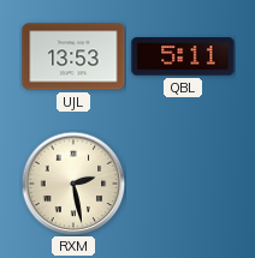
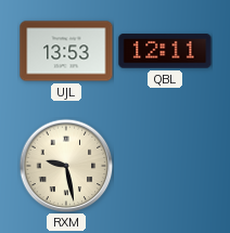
QBL: 5:11 -> 12:11 (165, 51)
RXM: 2:28 -> 9:28 (66, 166)
